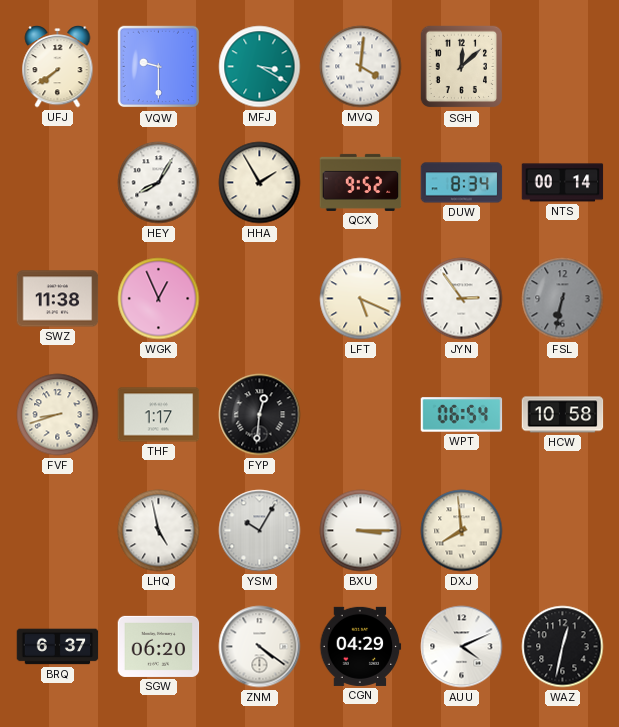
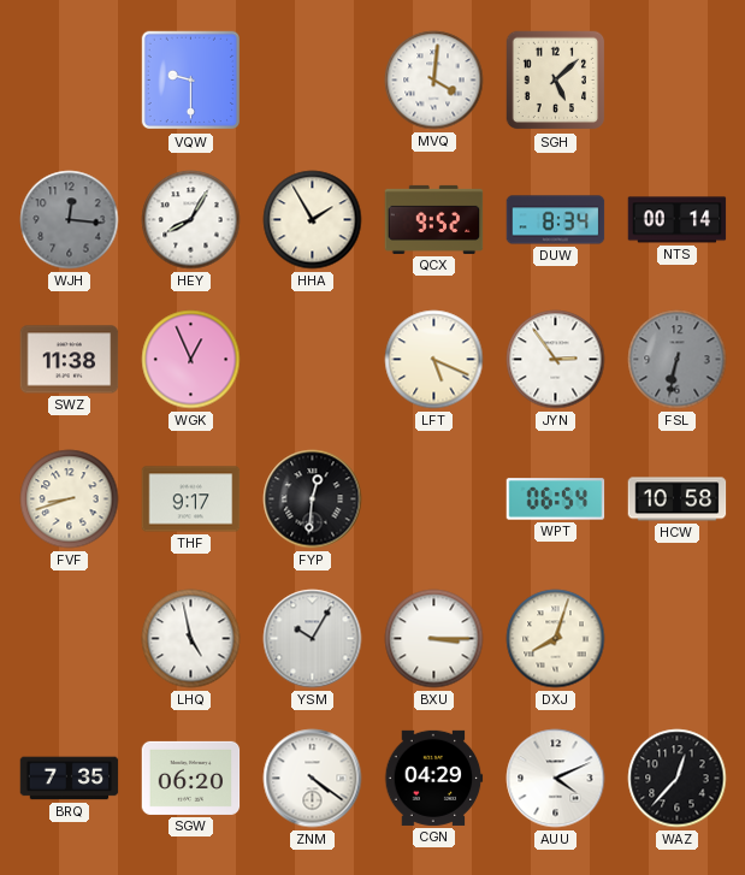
UFJ: 7:39 -> none (58, 67)
MFJ: 3:20 -> none (260, 67)
SGH: 12:08 -> 5:08 (556, 81)
WJH: none -> 12:16 (70, 220)
THF: 1:17 -> 9:17 (191, 499)
DXJ: 7:59 -> 8:03 (556, 639)
BRQ: 6:37 -> 7:35 (70, 779)
WAZ: 12:32 -> 12:37 (678, 779)
